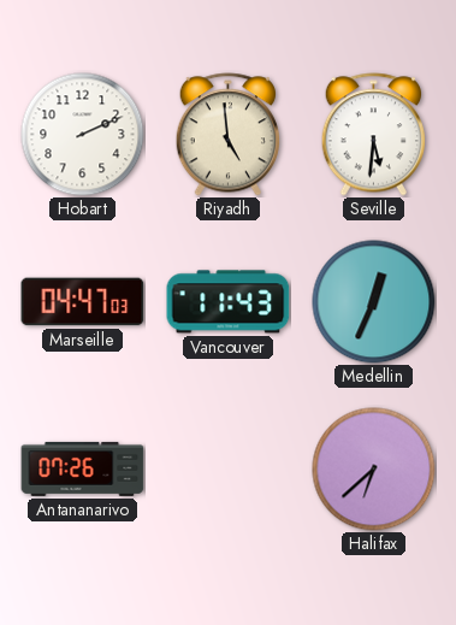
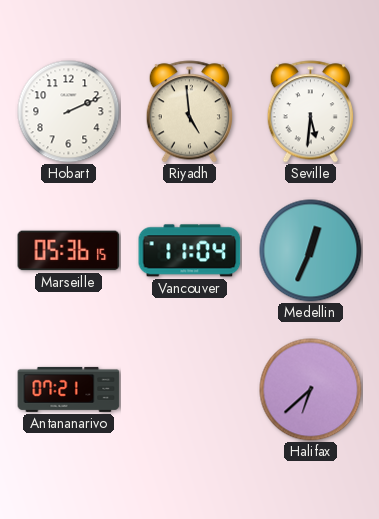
Marseille: 04:47 -> 05:36 (69, 251)
Vancouver: 11:43 -> 11:04 (190, 251)
Antananarivo: 07:26 -> 07:21 (69, 389)
